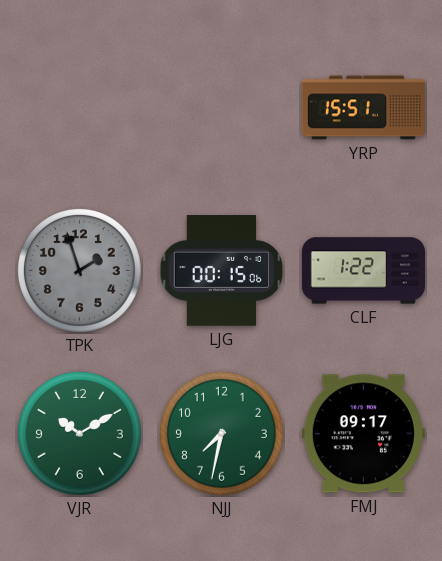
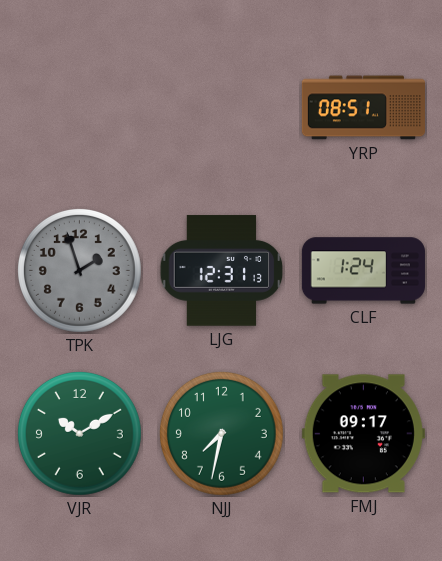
YRP: 15:51 -> 08:51 (363, 108)
LJG: 00:15 -> 12:31 (222, 271)
CLF: 1:22 -> 1:24 (363, 271)
